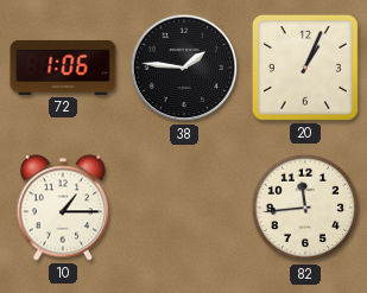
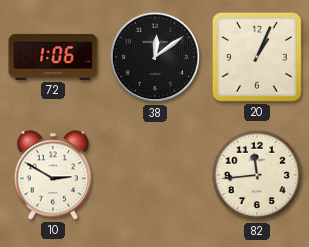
38: 1:46 -> 12:09 (155, 57)
10: 1:15 -> 2:50 (52, 175)
